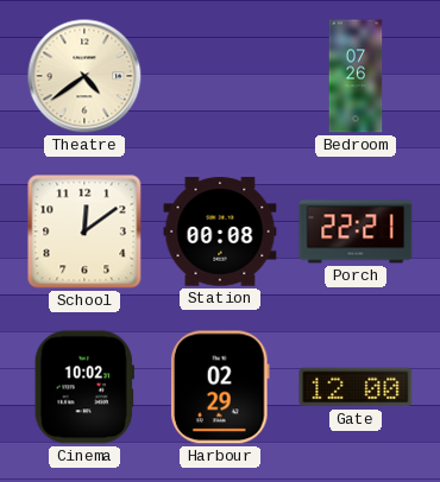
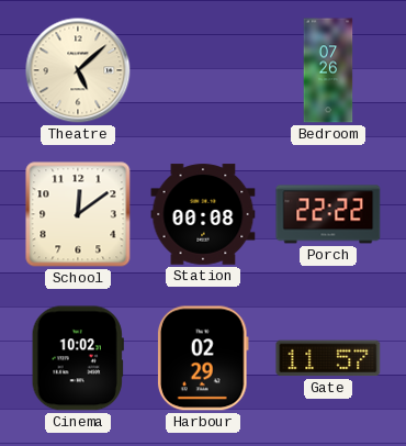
Theatre: 4:39 -> 5:08 (78, 70)
Porch: 22:21 -> 22:22 (328, 214)
Gate: 12:00 -> 11:57 (328, 358)
